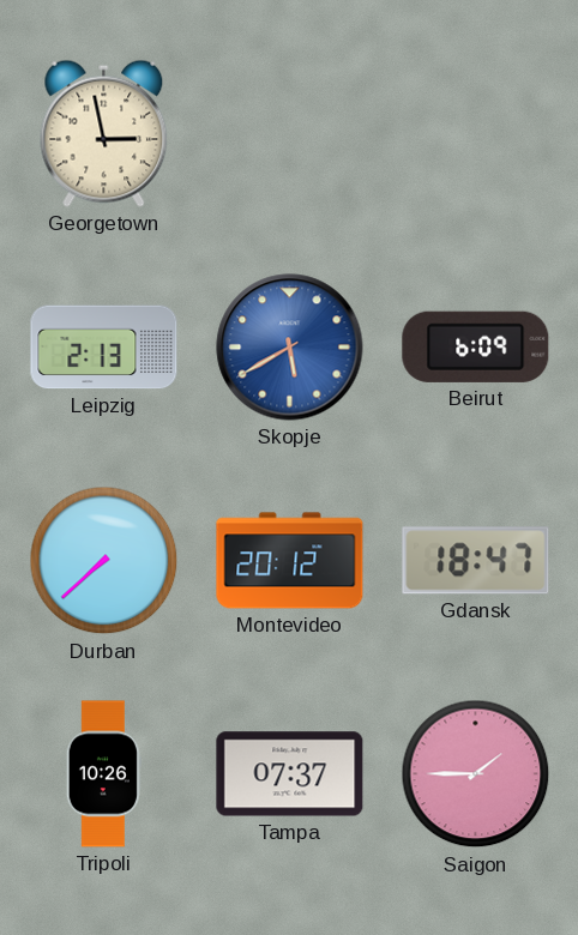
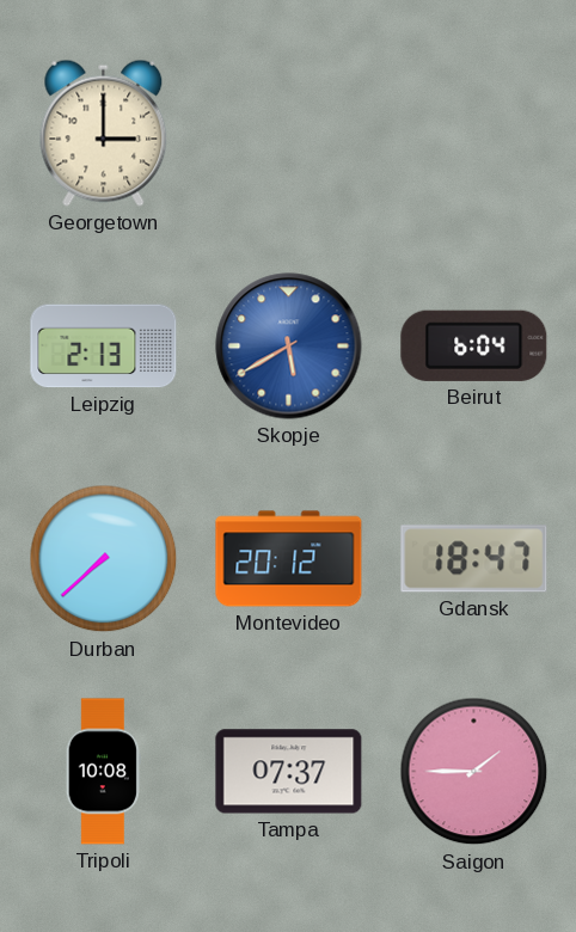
Georgetown: 2:58 -> 3:00 (104, 133)
Beirut: 6:09 -> 6:04 (474, 345)
Tripoli: 10:26 -> 10:08 (103, 772)
